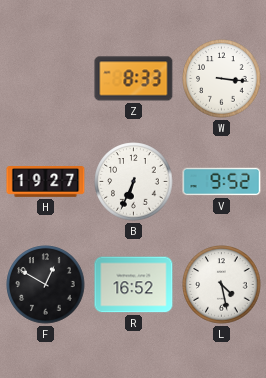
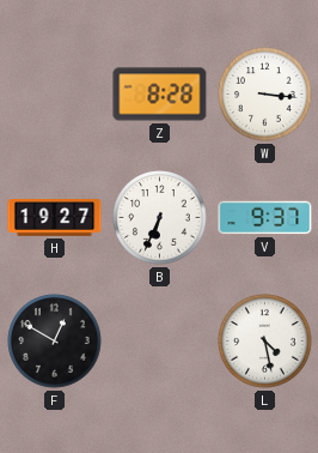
Z: 8:33 -> 8:28 (160, 95)
V: 9:52 -> 9:37 (265, 218)
R: 16:52 -> none (134, 285)
